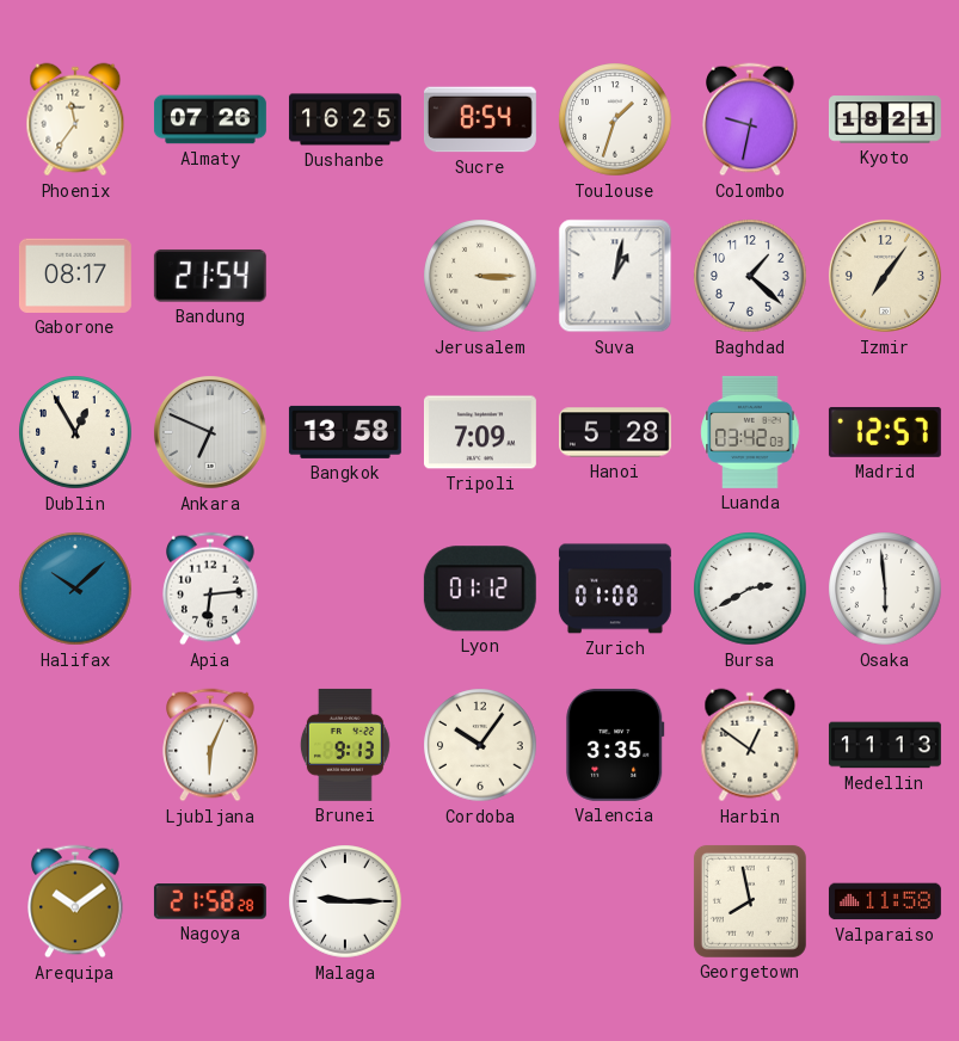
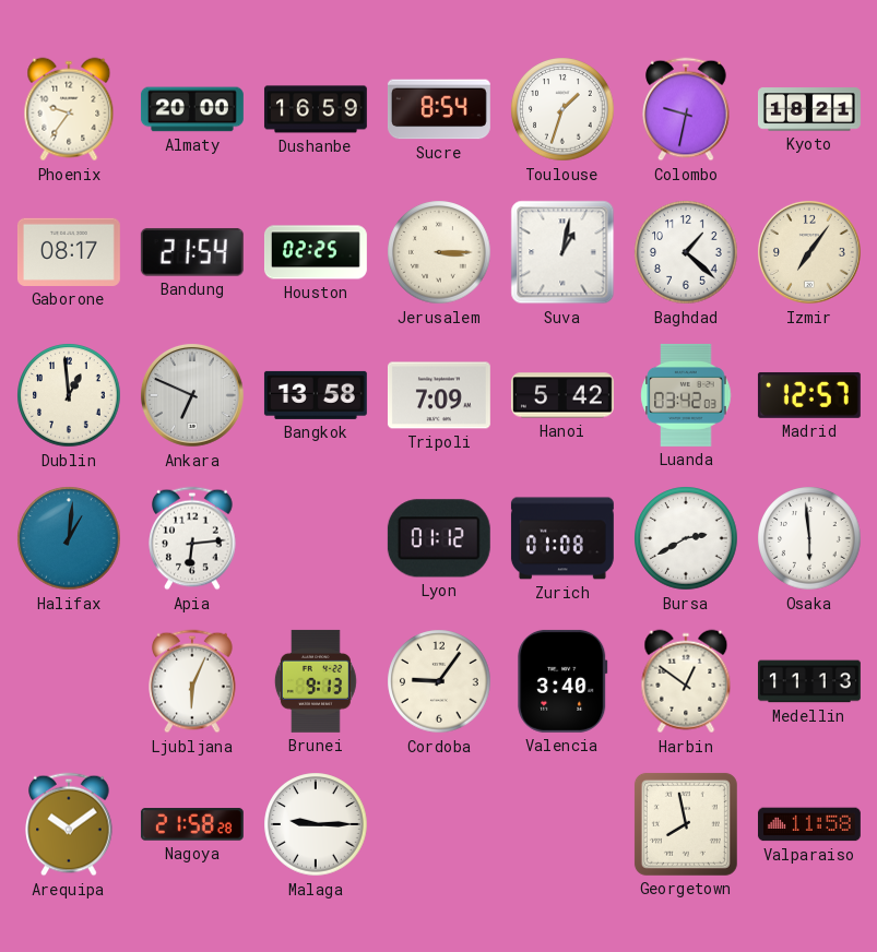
Phoenix: 11:36 -> 9:36 (69, 109)
Almaty: 07:26 -> 20:00 (192, 109)
Dushanbe: 16:25 -> 16:59 (316, 109)
Houston: none -> 02:25 (316, 252)
Dublin: 12:55 -> 12:59 (69, 395)
Hanoi: 5:28 -> 5:42 (562, 395)
Halifax: 10:08 -> 1:01 (69, 538)
Cordoba: 10:06 -> 9:06 (439, 681)
Valencia: 3:35 -> 3:40 (562, 681)
